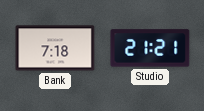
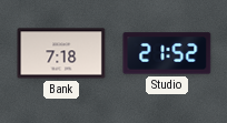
Studio: 21:21 -> 21:52 (167, 53)
